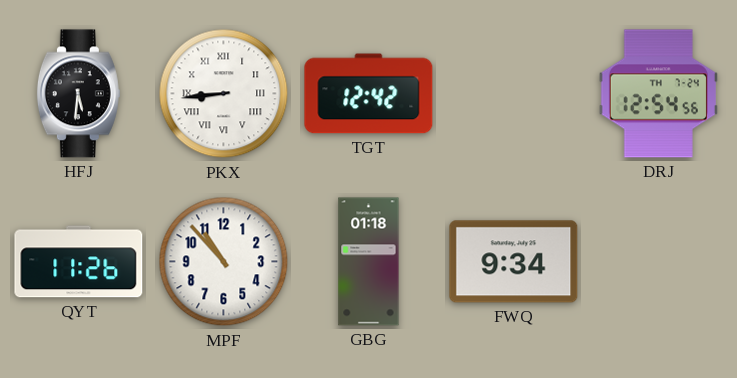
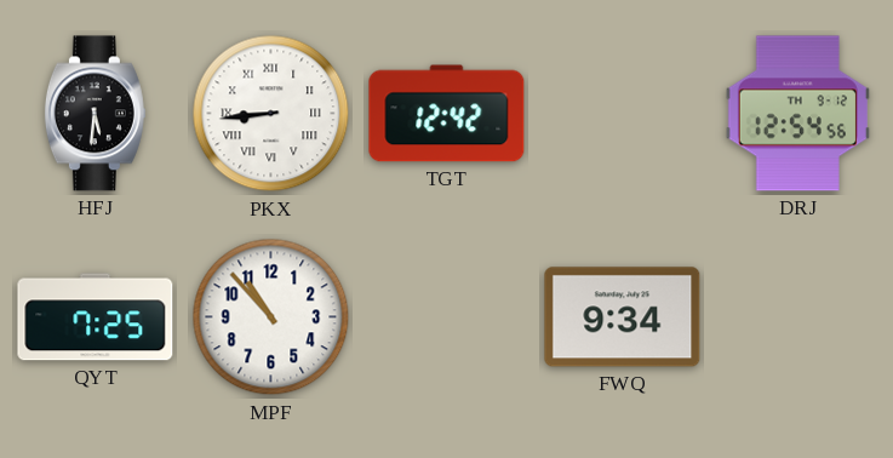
DRJ date: TH 7-24 -> TH 9-12 (797, 114)
QYT: 11:26 -> 7:25 (96, 317)
GBG: 01:18 -> none (369, 262)
